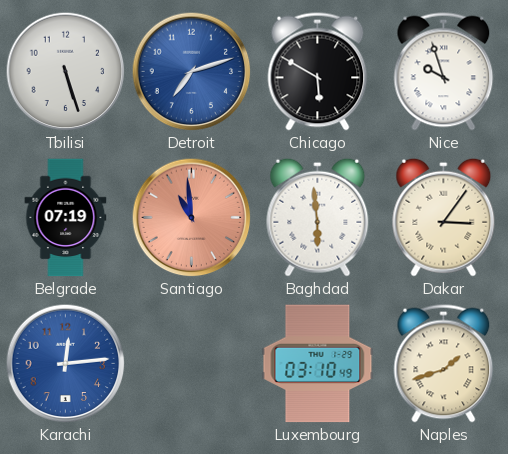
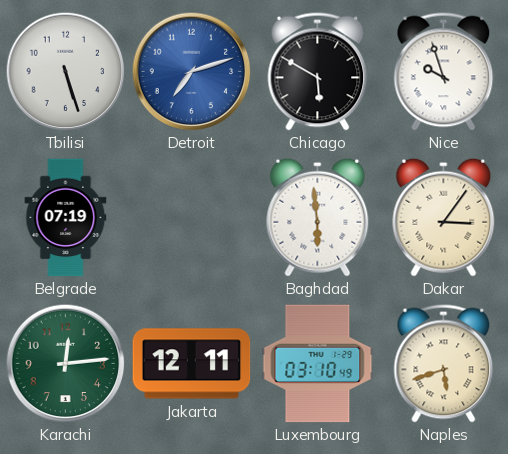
Santiago: 10:59 -> none (191, 217)
Karachi dial: blue -> green (65, 363)
Jakarta: none -> 12:11 (192, 364)
Naples: 1:42 -> 5:42 (444, 364)
